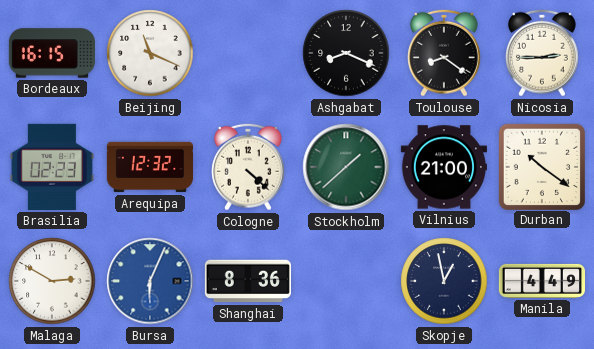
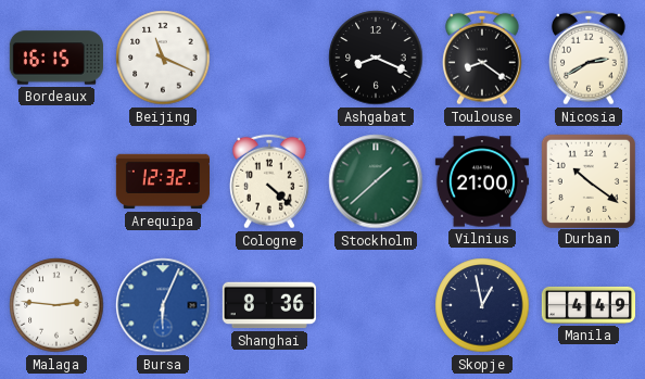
Nicosia: 2:45 -> 2:40 (590, 58)
Brasilia: 02:23 -> none (52, 167)
Malaga: 2:50 -> 2:46 (56, 305)
